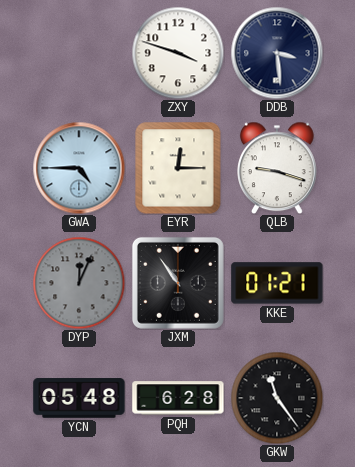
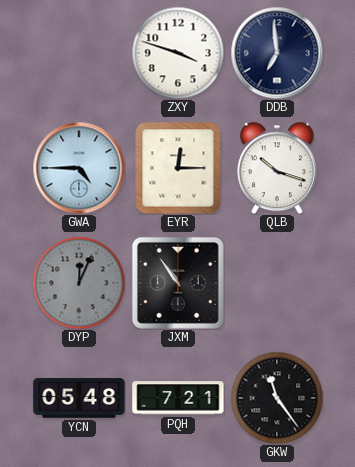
DDB: 3:29 -> 6:59 (277, 53)
QLB: 9:18 -> 10:18 (278, 168)
KKE: 01:21 -> none (277, 283)
PQH: 6:28 -> 7:21 (178, 398)
